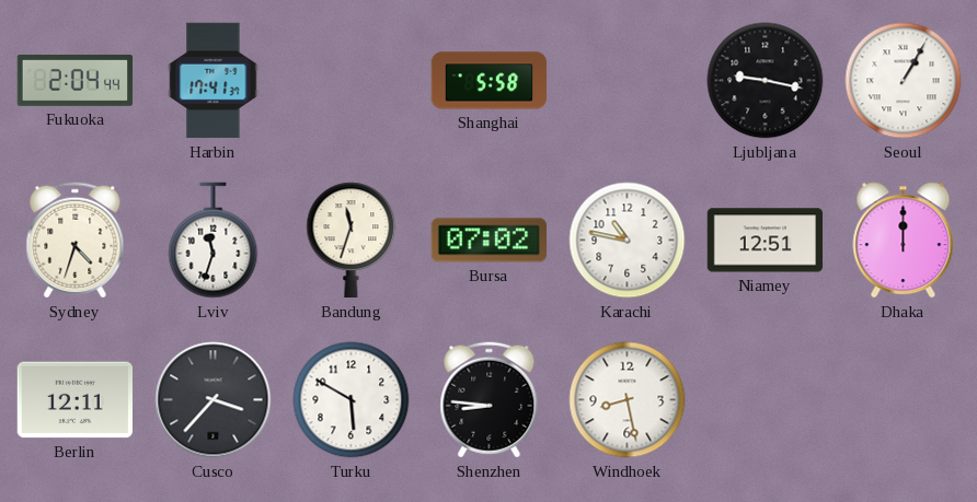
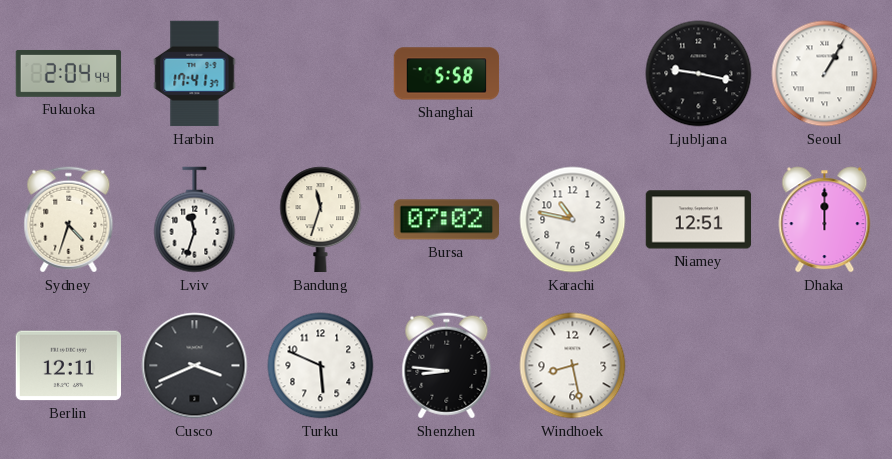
Cusco: 3:37 -> 3:41 (195, 366)
Turku: 5:50 -> 5:49 (321, 366)
